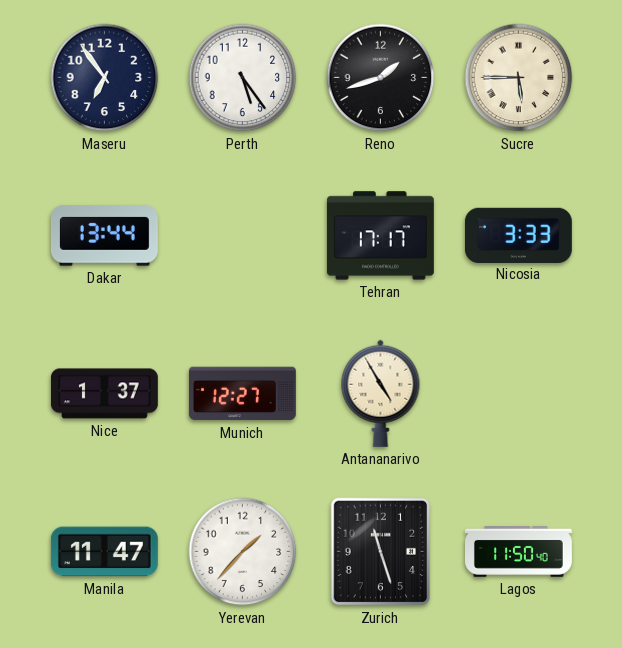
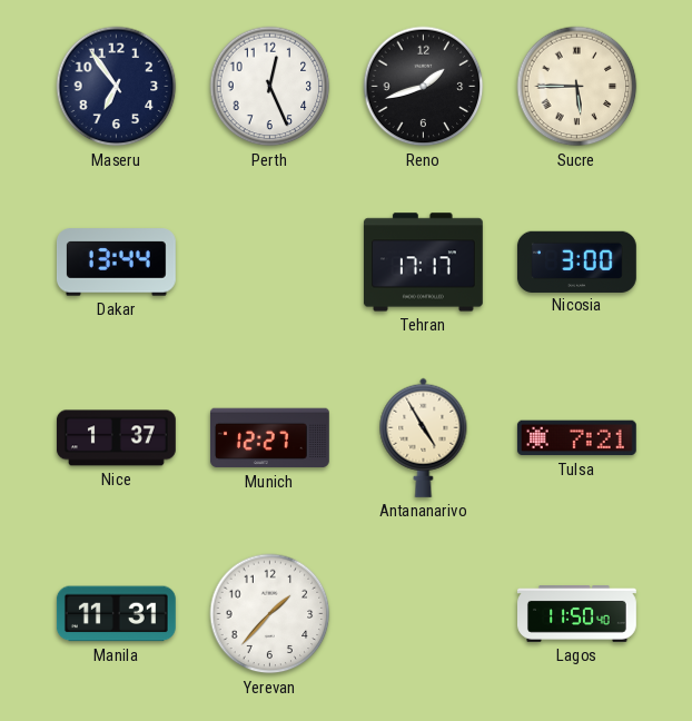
Perth: 5:24 -> 12:26 (270, 87)
Nicosia: 3:33 -> 3:00 (576, 261)
Tulsa: none -> 7:21 (576, 438)
Manila: 11:47 -> 11:31 (116, 614)
Zurich: 11:27 -> none (381, 552)
